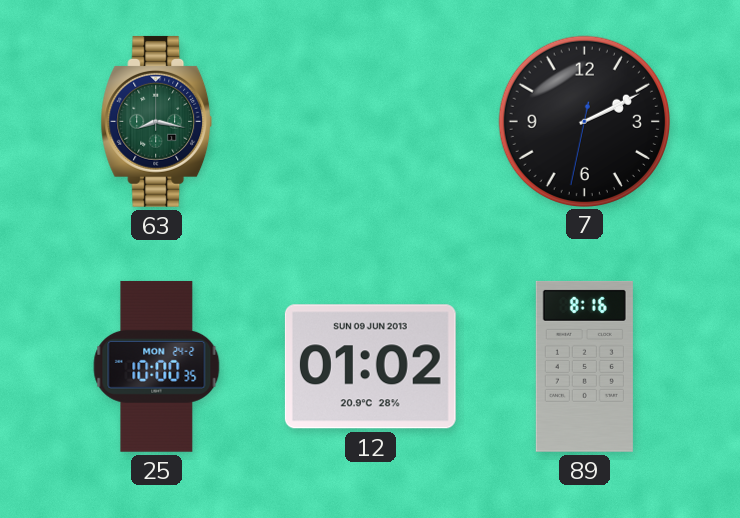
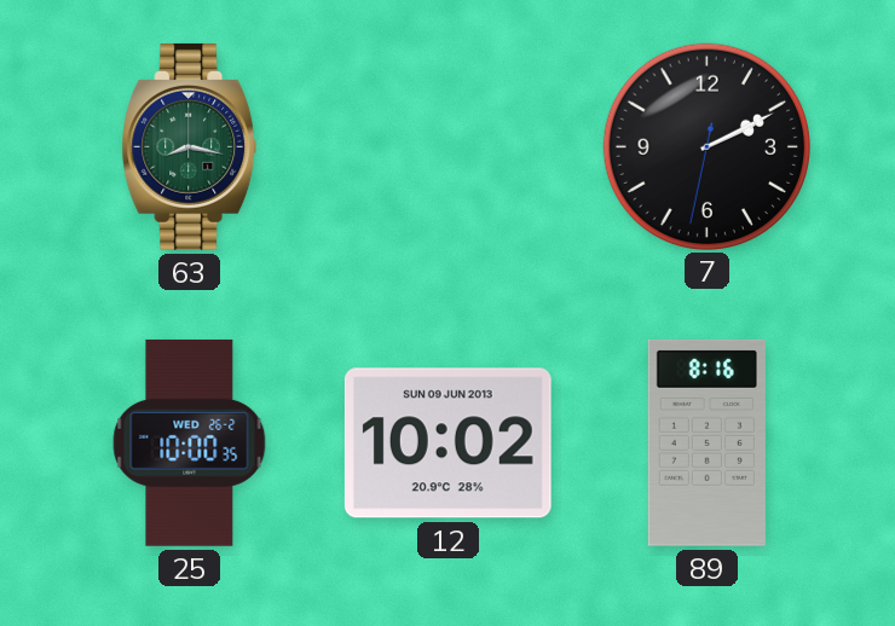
25 date: MON 24-2 -> WED 26-2 (190, 442)
12: 01:02 -> 10:02 (447, 444)
